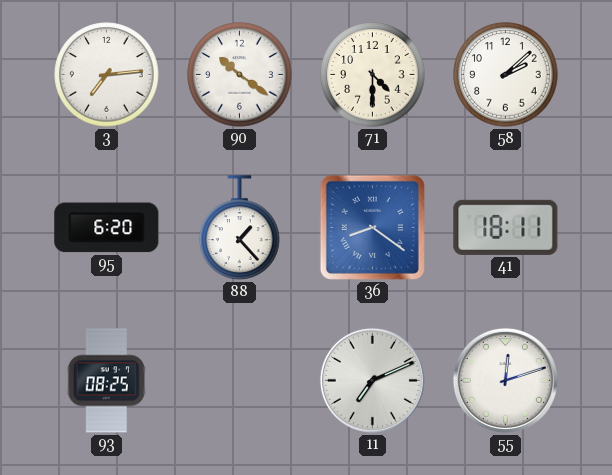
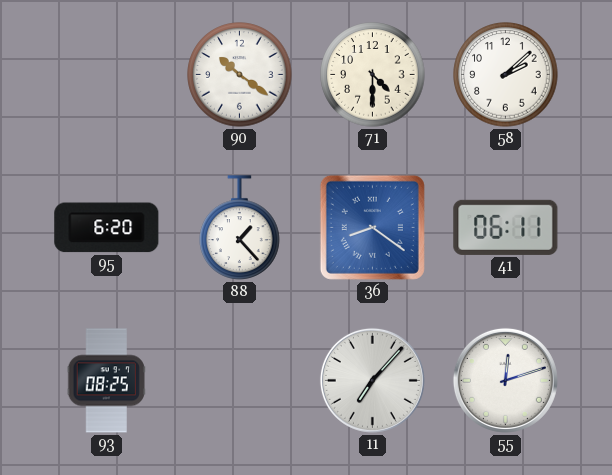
3: 7:14 -> none (107, 75)
41: 18:11 -> 06:11 (506, 227)
11: 7:11 -> 7:07 (372, 380)
